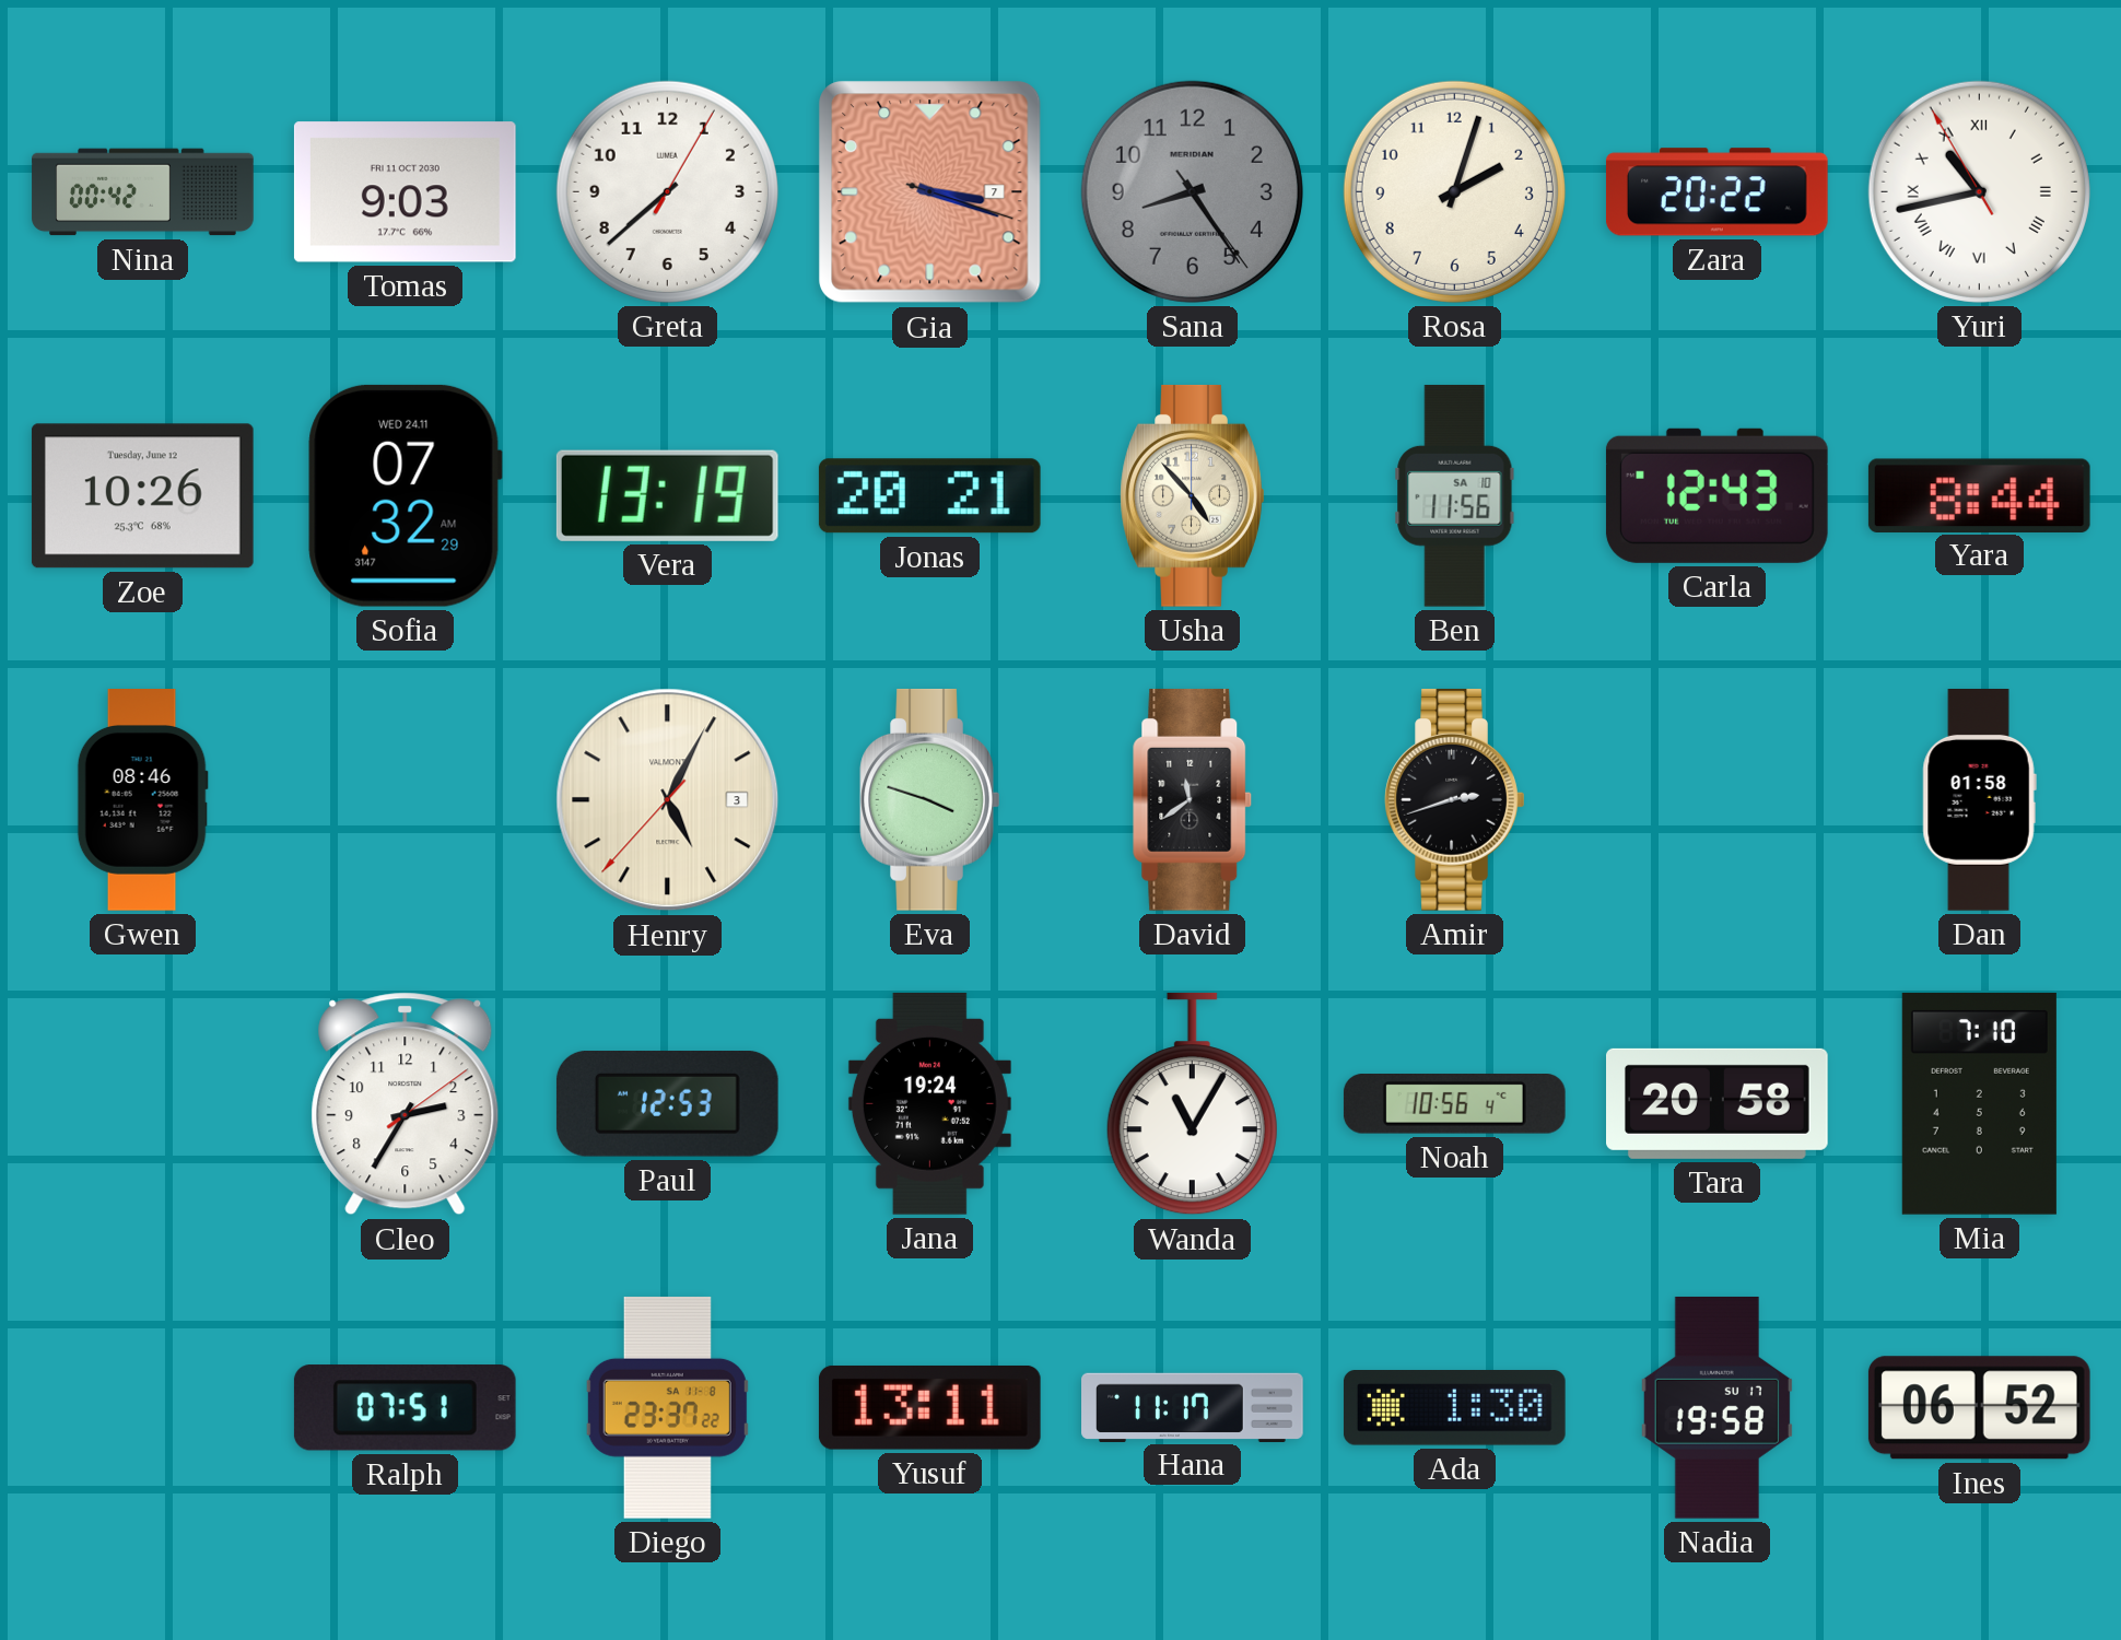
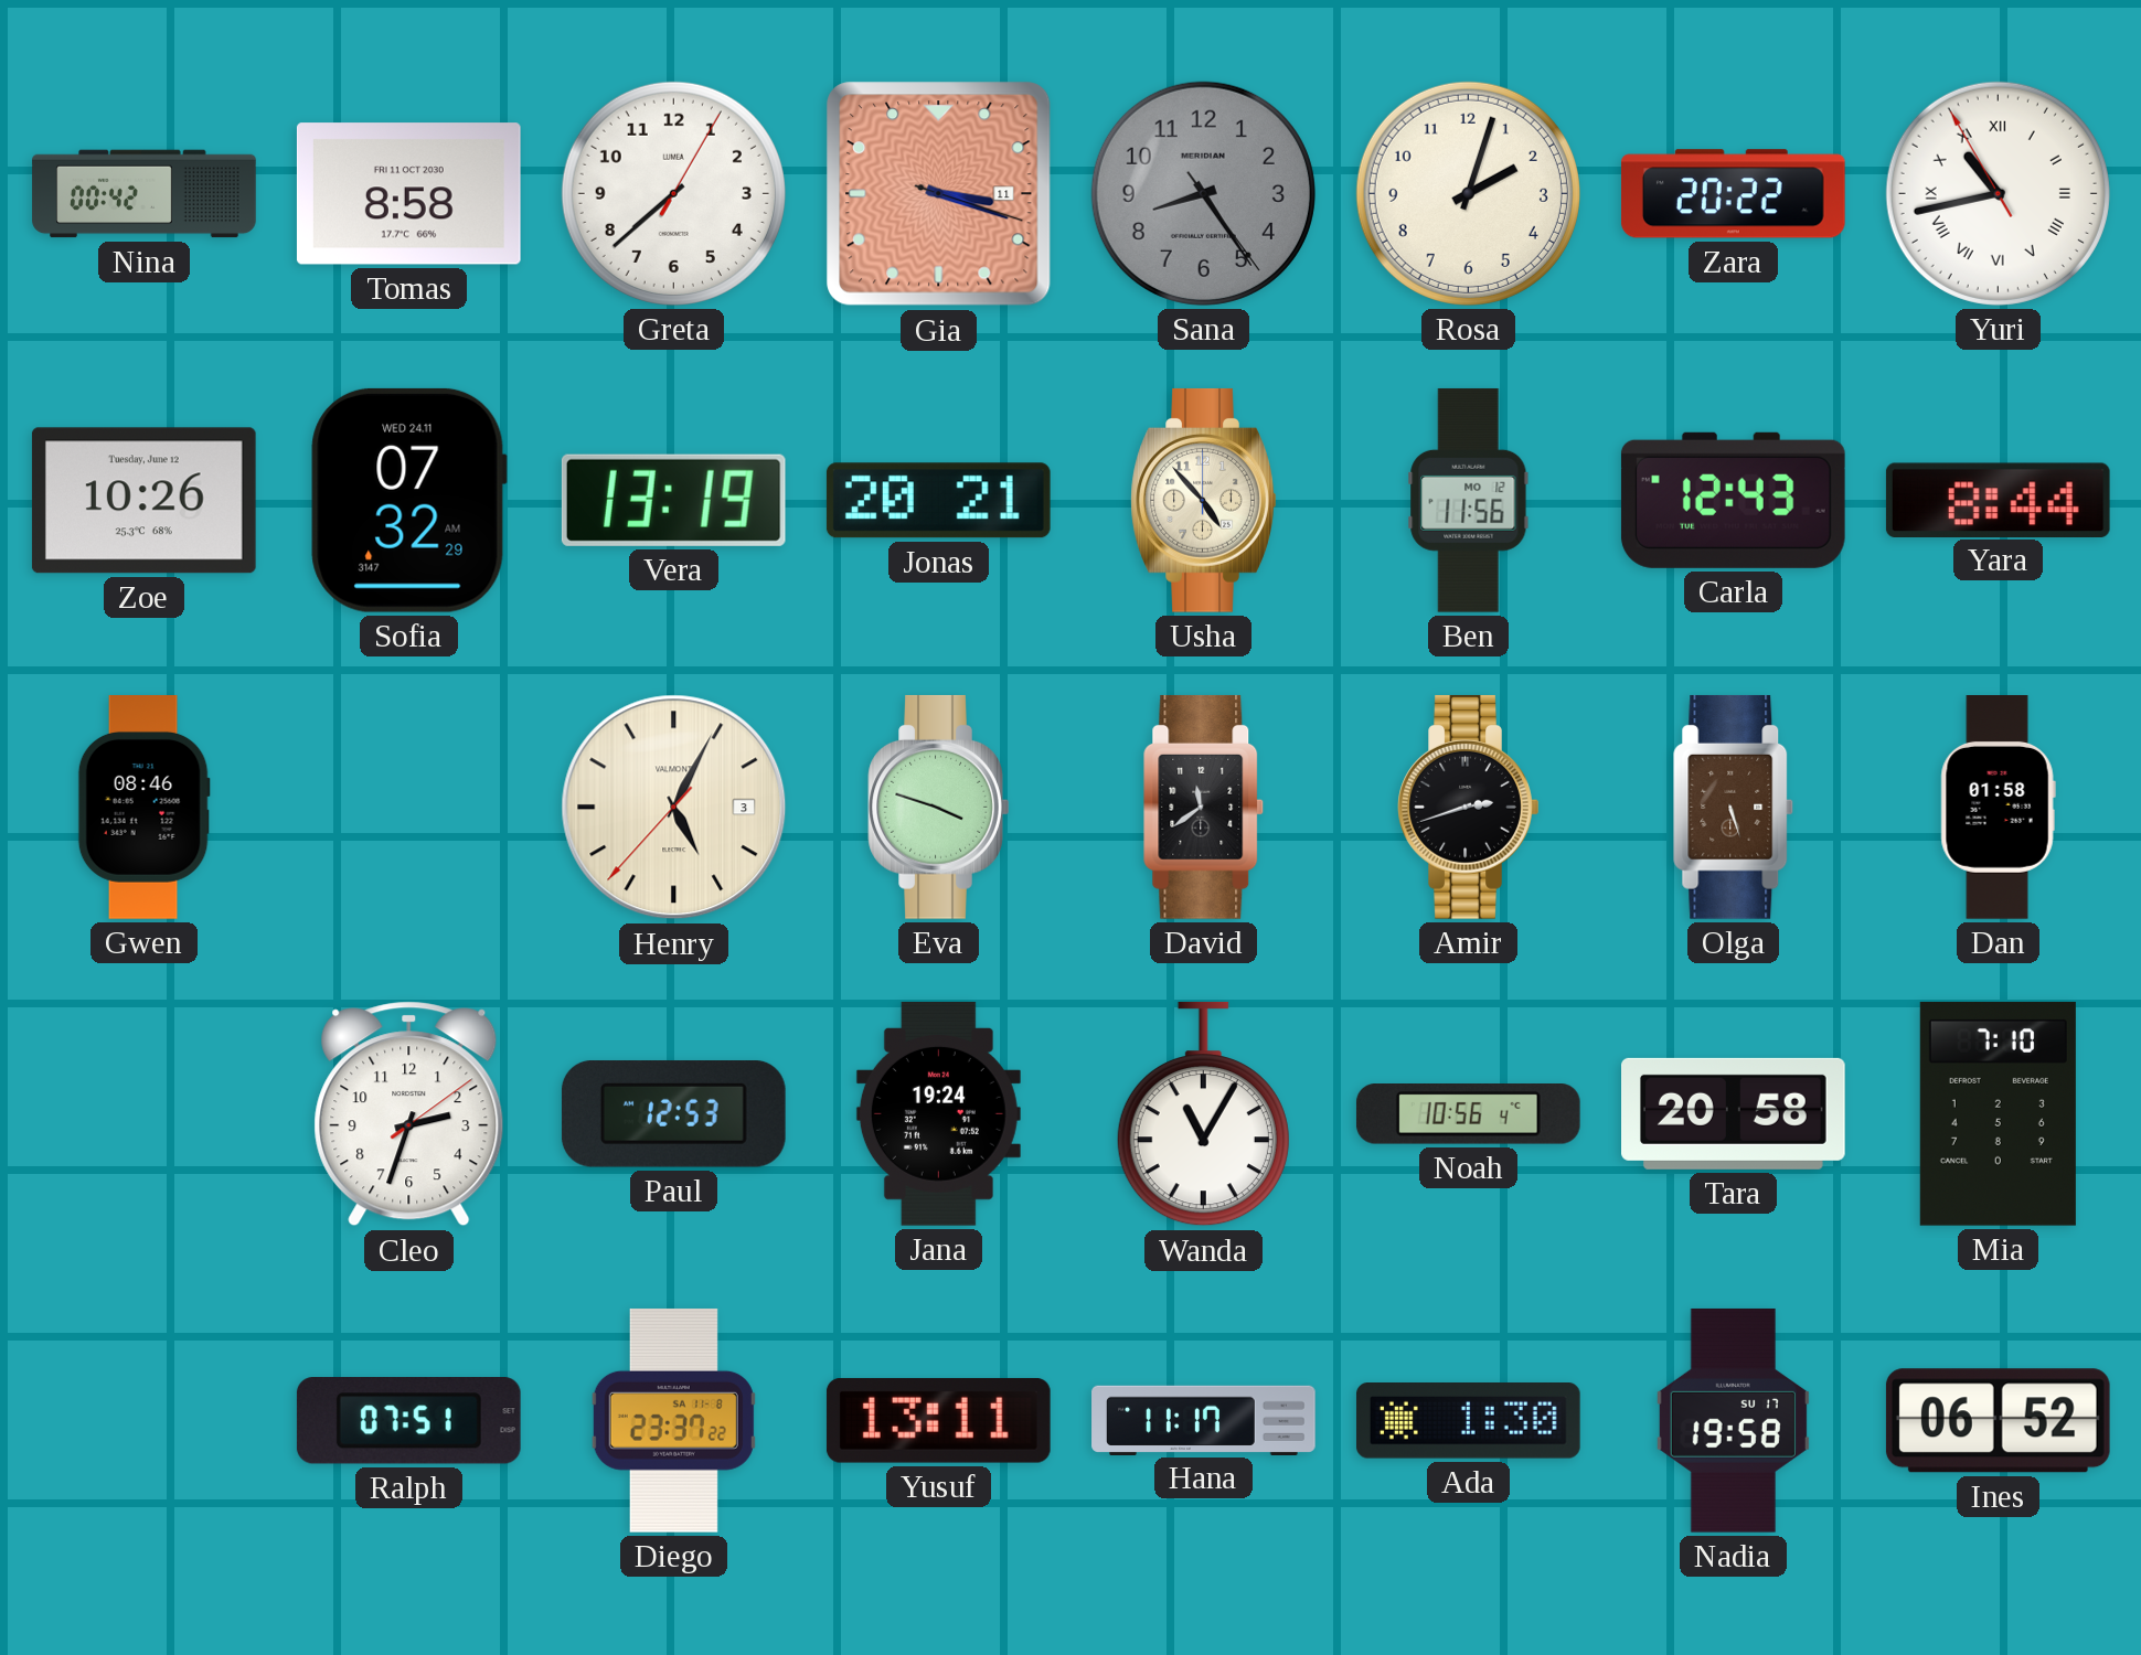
Tomas: 9:03 -> 8:58 (408, 194)
Gia date: 7 -> 11 (939, 194)
Ben date: SA 10 -> MO 12 (1469, 500)
Olga: none -> 5:27 (1734, 807)
Cleo: 2:35 -> 2:33 (409, 1114)
